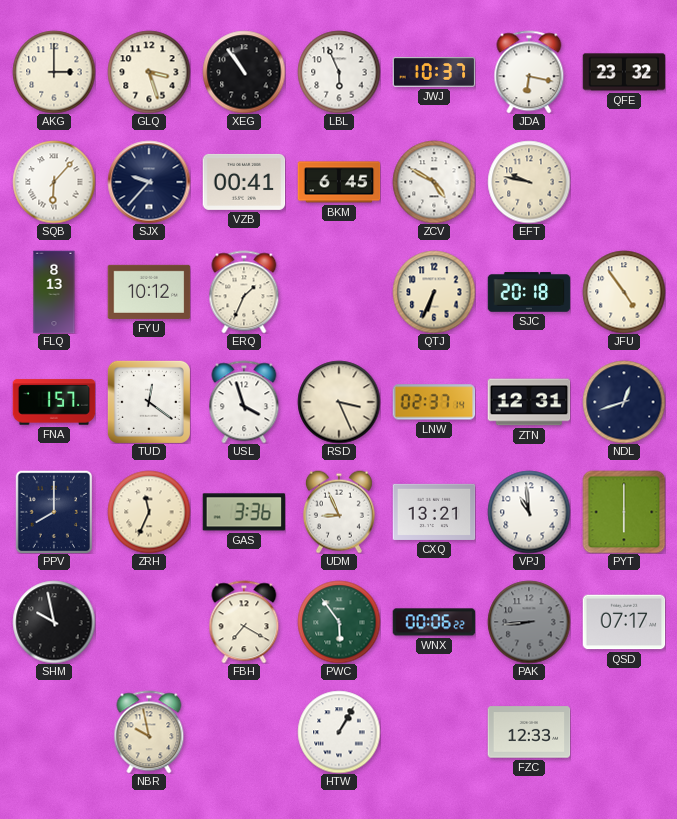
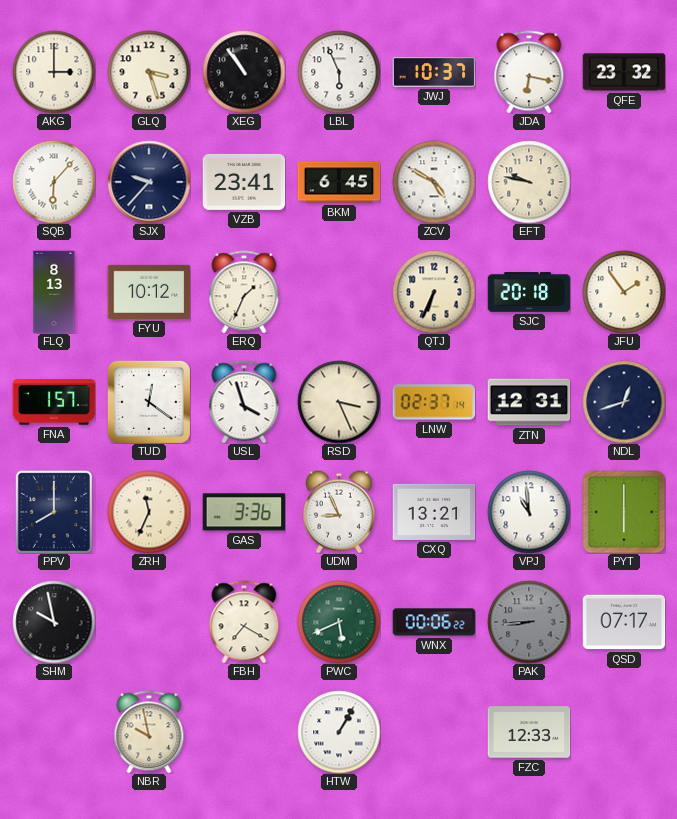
VZB: 00:41 -> 23:41 (244, 182)
JFU: 4:54 -> 1:54 (624, 292)
PWC: 5:54 -> 5:41 (339, 622)
